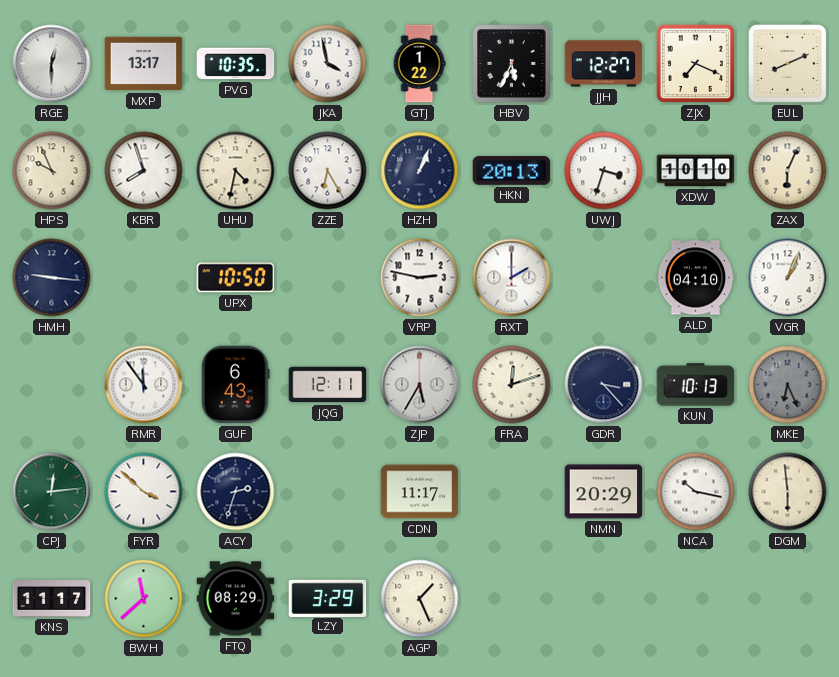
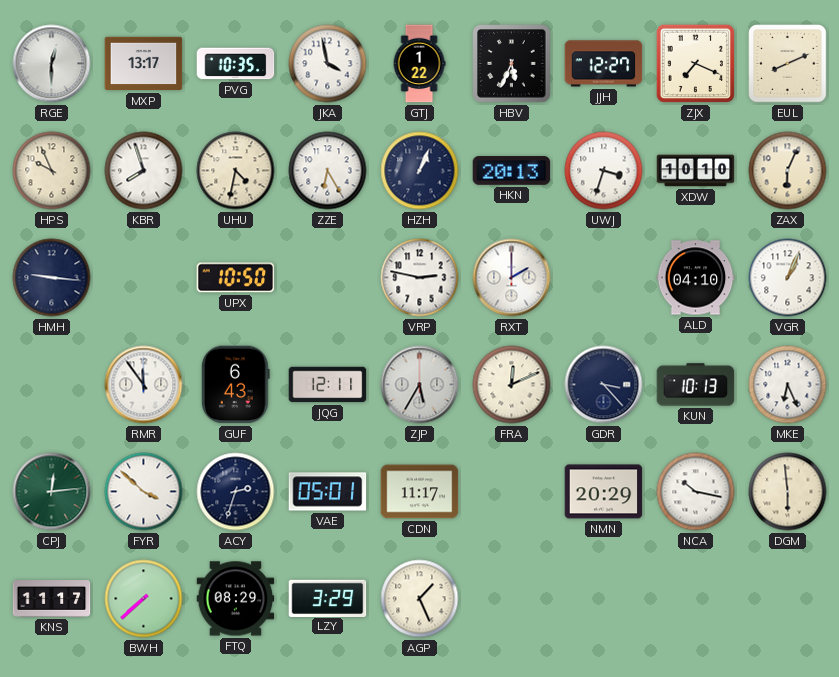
FRA: 12:12 -> 12:11 (512, 385)
MKE dial: grey -> white (788, 385)
VAE: none -> 05:01 (328, 492)
BWH: 11:38 -> 7:38 (144, 599)
